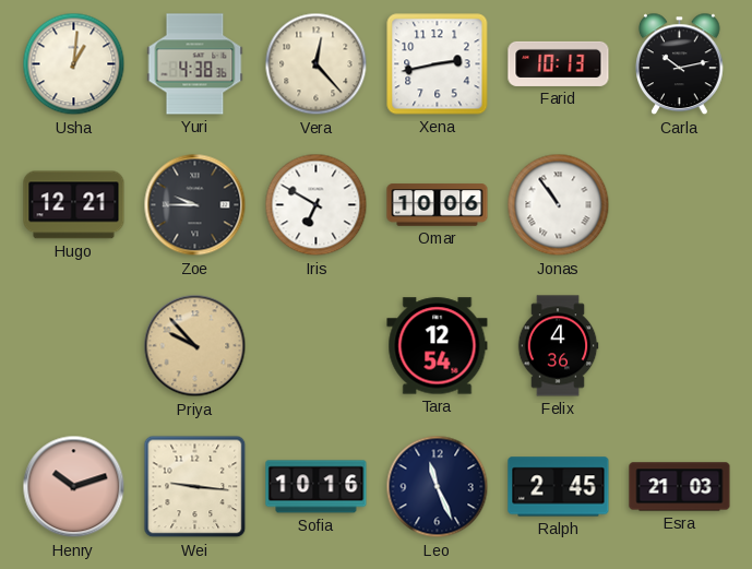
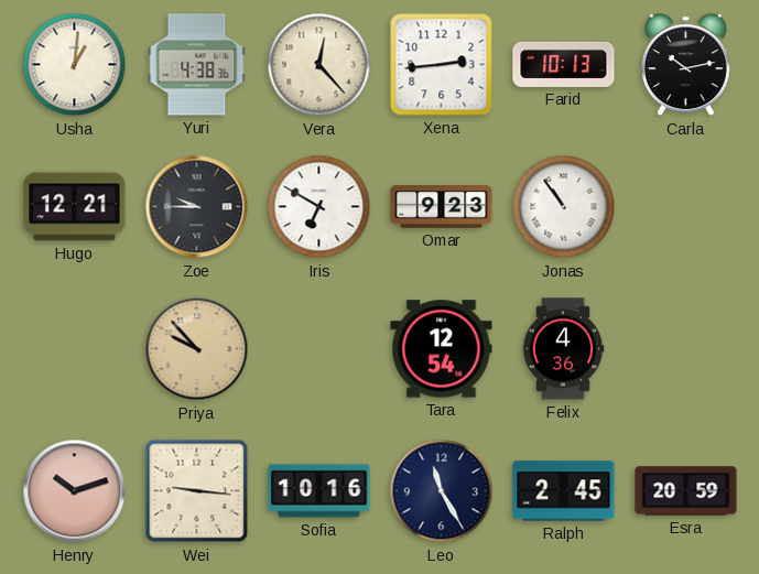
Xena: 2:43 -> 2:44 (442, 65)
Omar: 10:06 -> 9:23 (442, 207)
Leo: 11:26 -> 11:25 (442, 491)
Esra: 21:03 -> 20:59 (686, 491)
